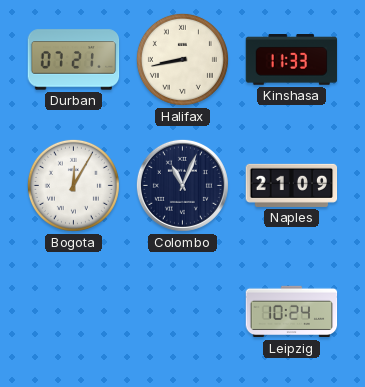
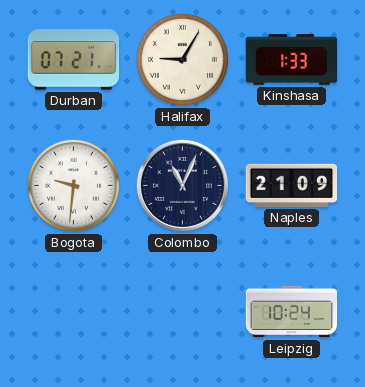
Halifax: 8:43 -> 9:05 (182, 59)
Kinshasa: 11:33 -> 1:33 (292, 60)
Bogota: 12:05 -> 9:31 (73, 185)
